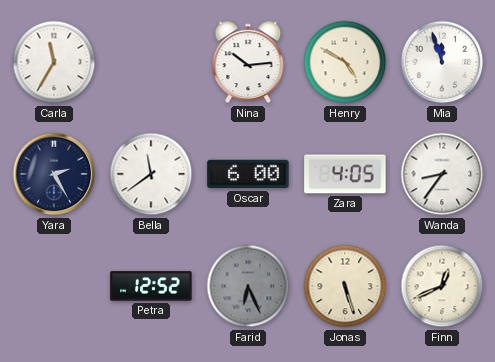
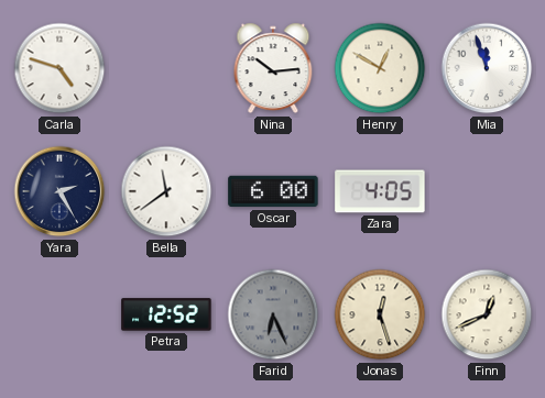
Carla: 11:35 -> 4:48 (59, 68)
Henry: 4:50 -> 12:50 (380, 68)
Wanda: 8:36 -> none (442, 174)
Jonas: 5:27 -> 12:27 (380, 314)
